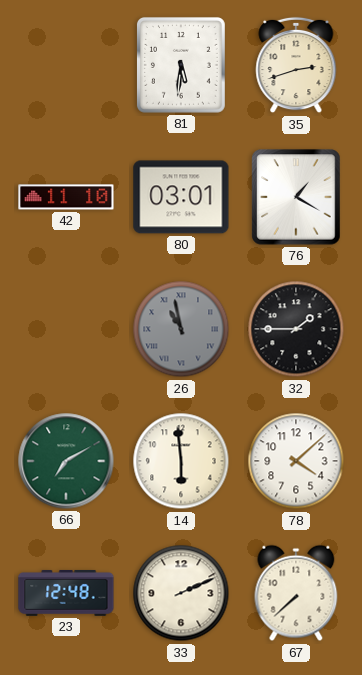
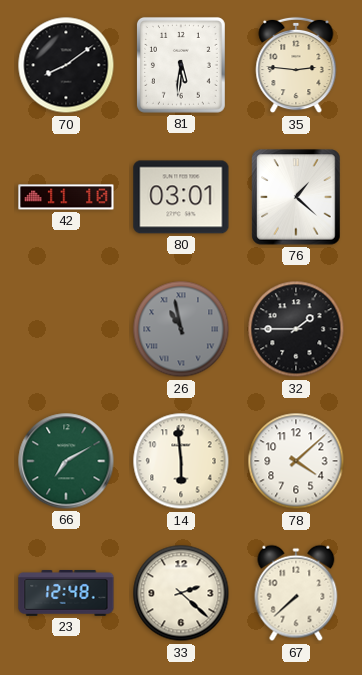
70: none -> 8:09 (66, 65)
35: 2:42 -> 2:46 (296, 65)
76: 1:20 -> 1:22 (296, 197)
33: 2:11 -> 2:22 (181, 593)
